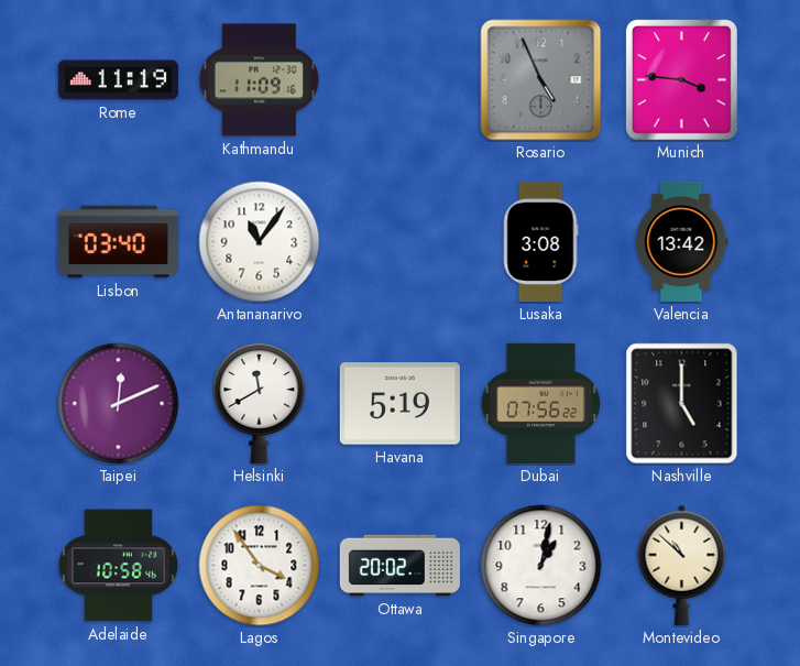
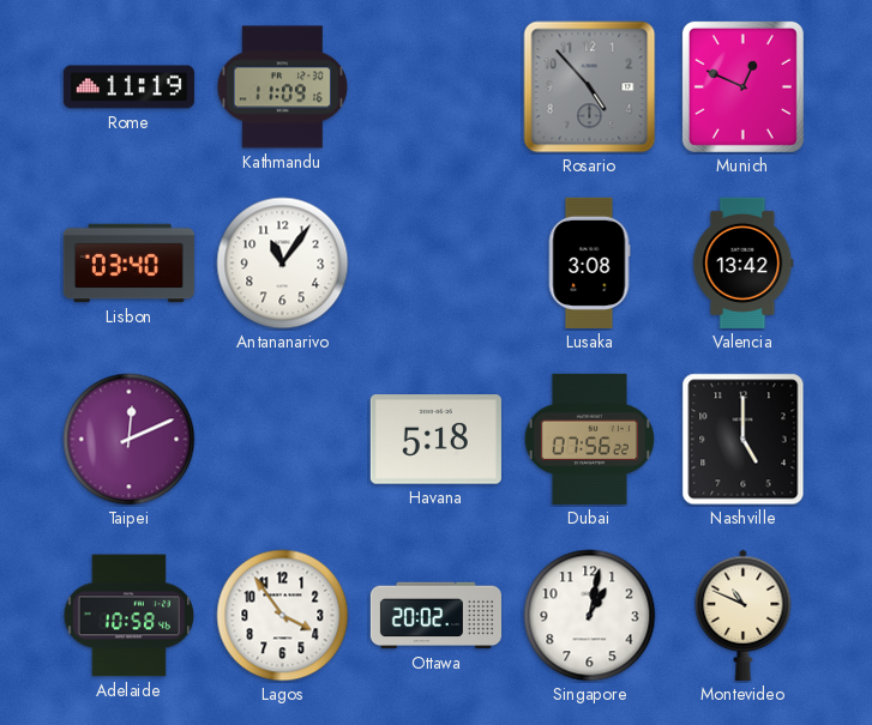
Rosario: 4:56 -> 4:53 (590, 87)
Munich: 3:46 -> 12:49 (742, 86)
Helsinki: 11:40 -> none (260, 403)
Havana: 5:19 -> 5:18 (435, 440)
Montevideo: 10:52 -> 10:49 (744, 615)
